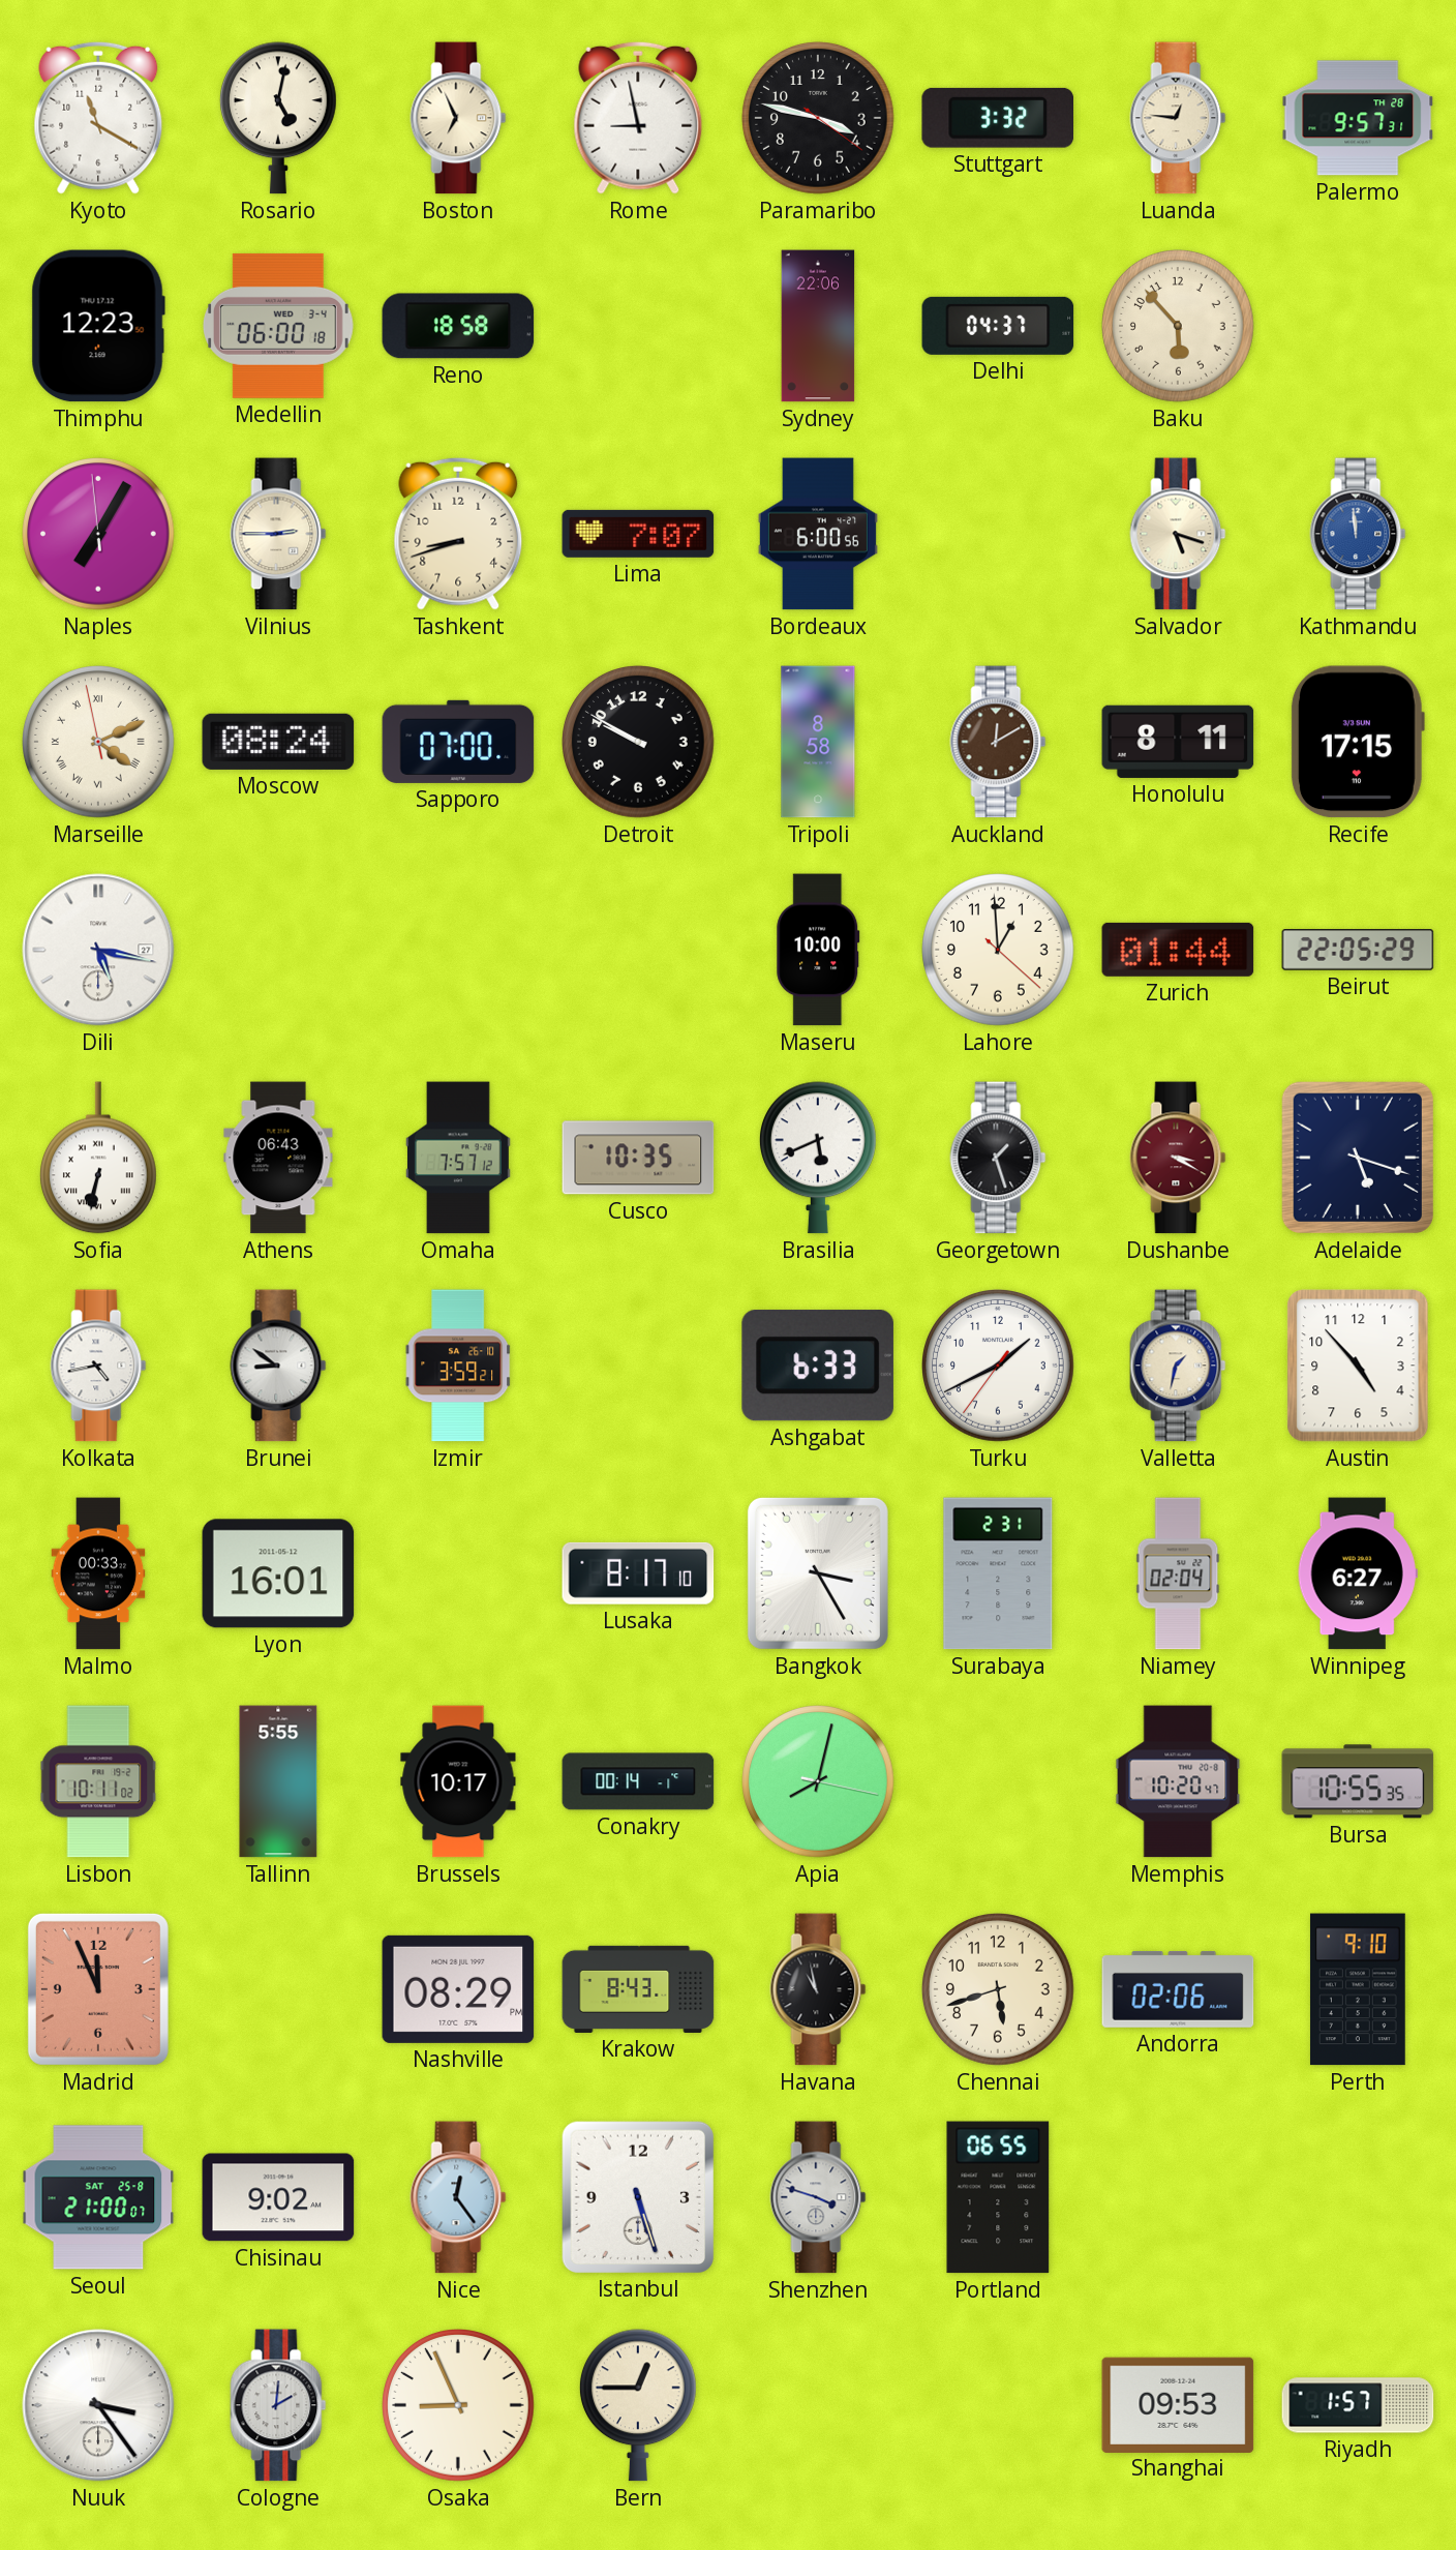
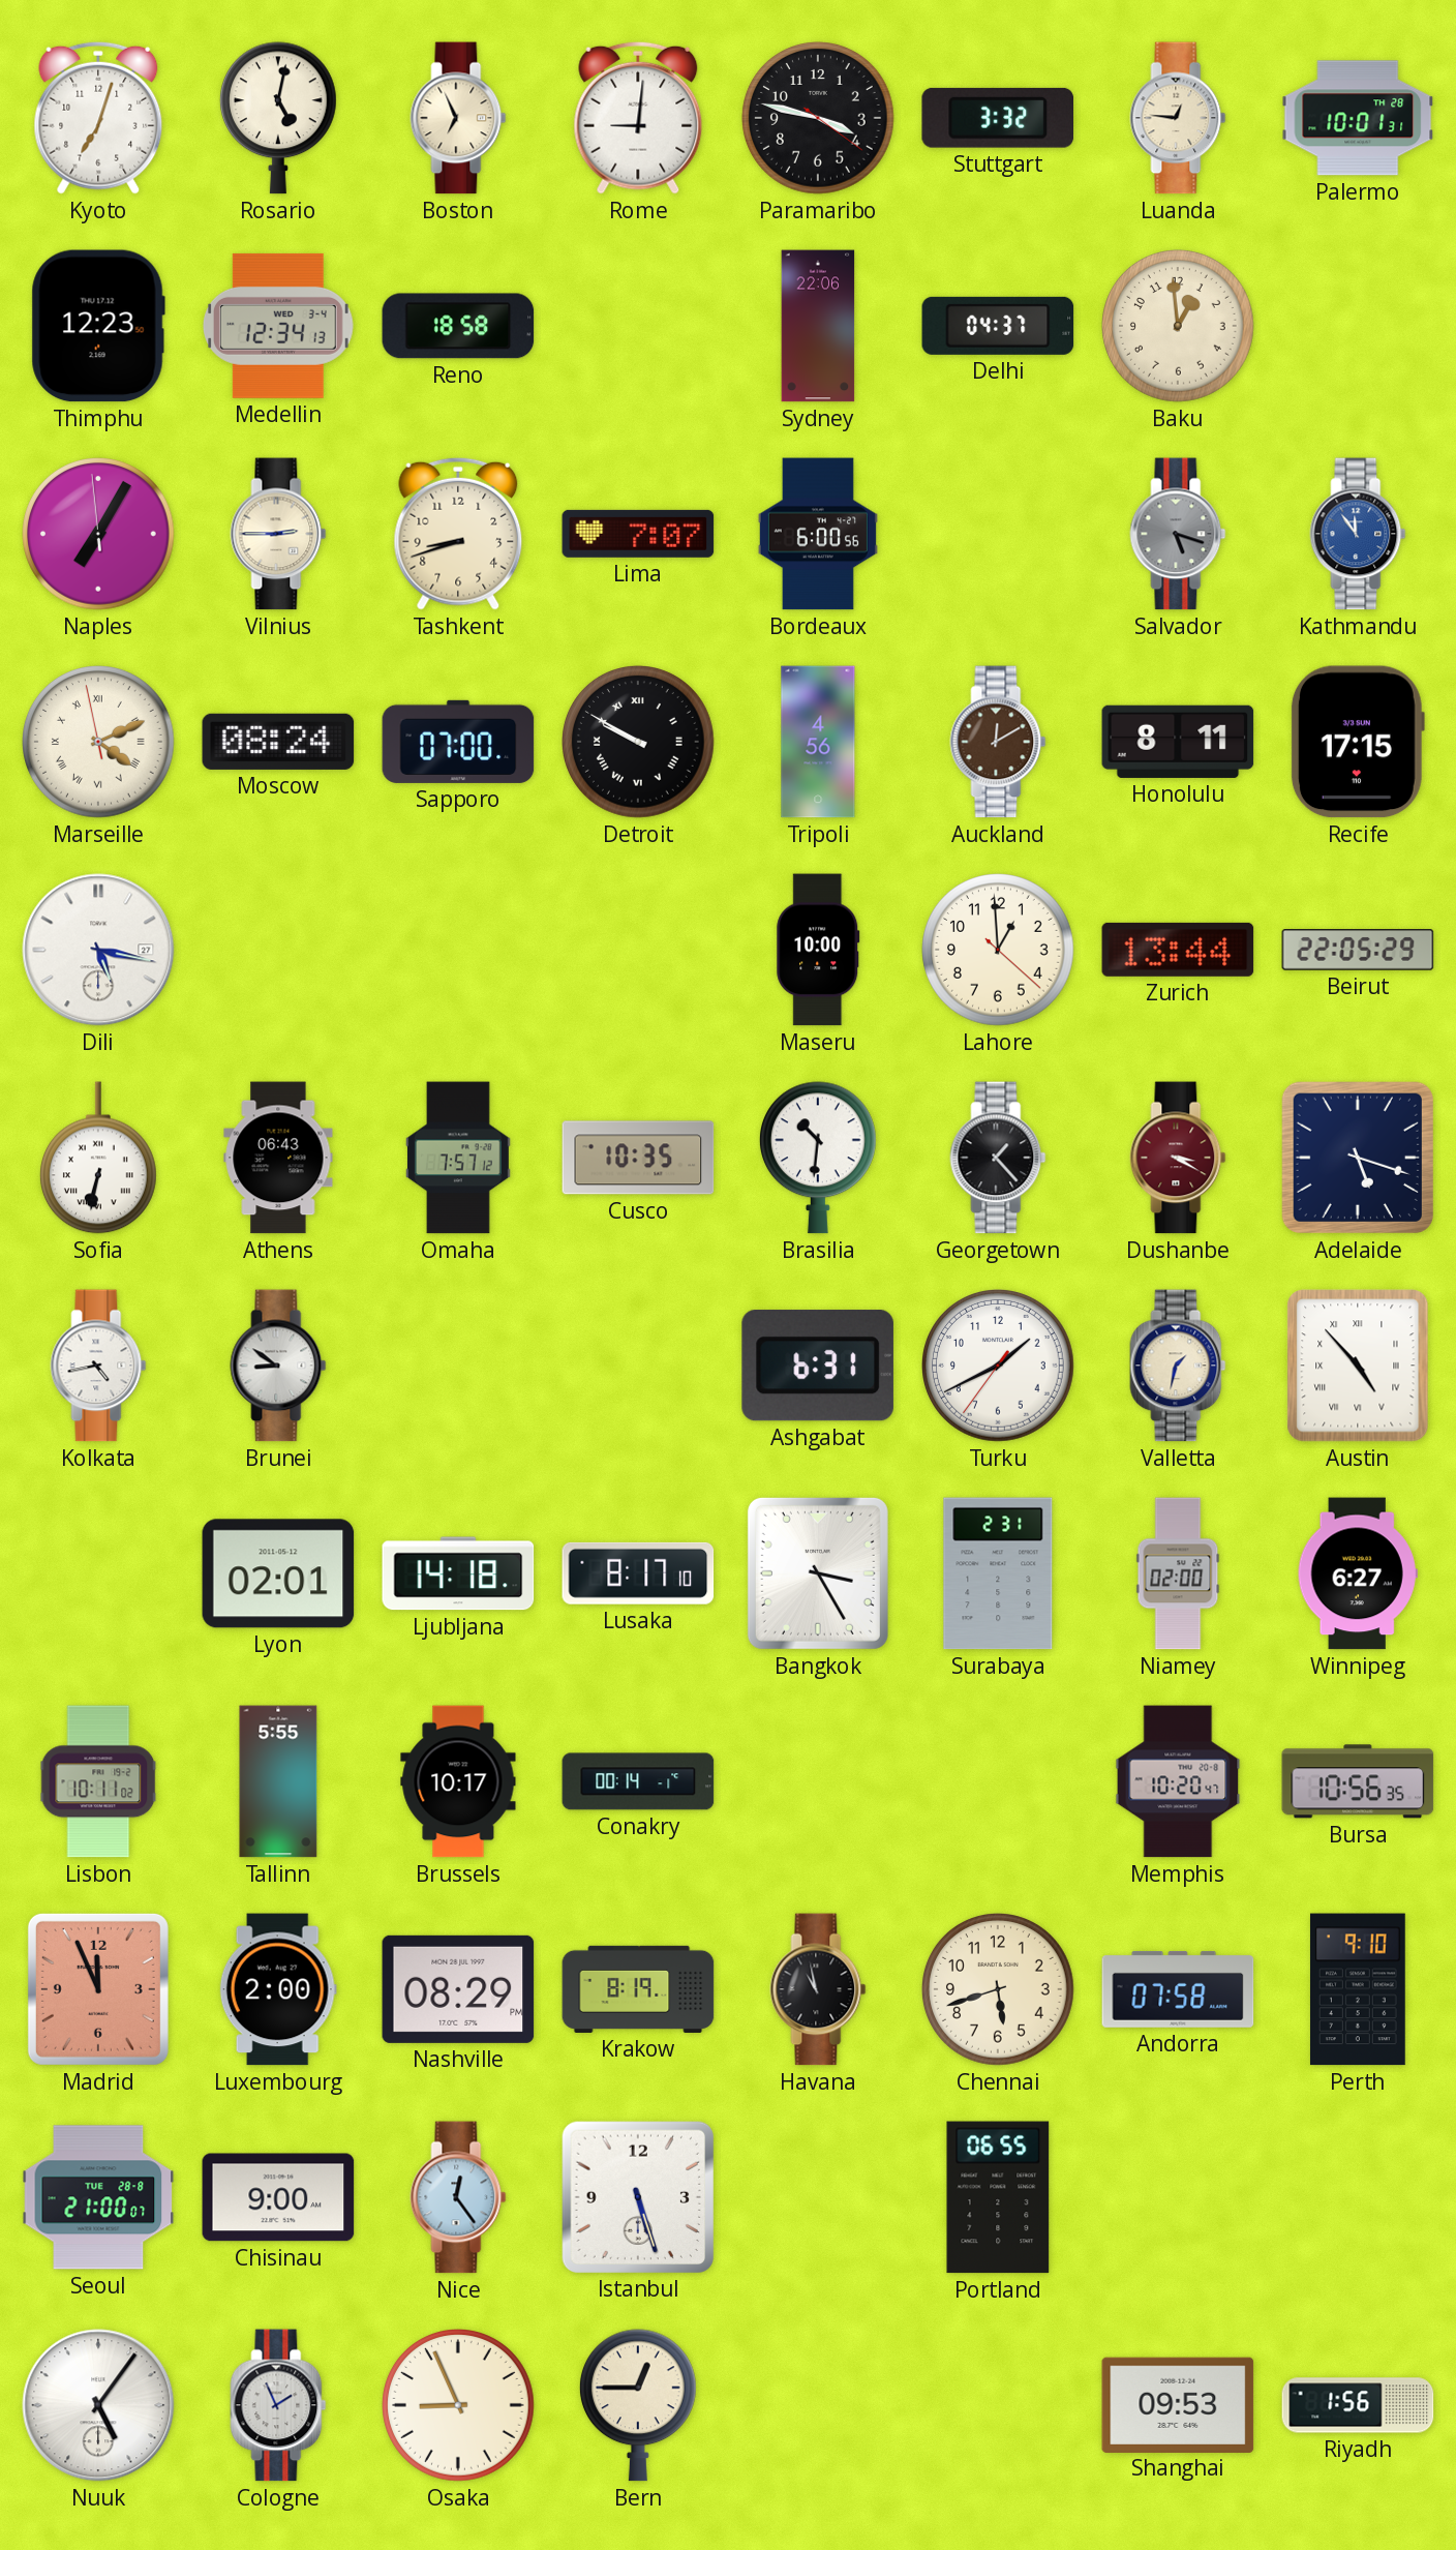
Kyoto: 11:20 -> 7:03 (98, 118)
Rome: 8:58 -> 9:01 (638, 118)
Palermo: 9:57 -> 10:01 (1358, 118)
Medellin: 06:00 -> 12:34 (278, 326)
Baku: 5:53 -> 12:59 (1179, 327)
Salvador dial: cream -> grey (1178, 534)
Kathmandu: 11:59 -> 11:54 (1358, 534)
Detroit numerals: Arabic -> Roman (639, 743)
Tripoli: 8:58 -> 4:56 (818, 742)
Zurich: 01:44 -> 13:44 (1178, 950)
Brasilia: 5:41 -> 10:31 (818, 1158)
Georgetown: 1:27 -> 1:23 (998, 1158)
Izmir: 3:59 -> none (458, 1366)
Ashgabat: 6:33 -> 6:31 (818, 1366)
Austin numerals: Arabic -> Roman (1358, 1366)
Malmo: 00:33 -> none (98, 1573)
Lyon: 16:01 -> 02:01 (278, 1573)
Ljubljana: none -> 14:18 (458, 1573)
Niamey: 02:04 -> 02:00 (1178, 1573)
Apia: 8:02 -> none (819, 1782)
Bursa: 10:55 -> 10:56 (1358, 1781)
Luxembourg: none -> 2:00 (278, 1989)
Krakow: 8:43 -> 8:19 (638, 1989)
Andorra: 02:06 -> 07:58 (1178, 1989)
Seoul date: SAT 25-8 -> TUE 28-8 (98, 2197)
Chisinau: 9:02 -> 9:00 (278, 2197)
Shenzhen: 3:48 -> none (818, 2197)
Nuuk: 3:24 -> 5:06 (98, 2405)
Cologne: 2:01 -> 1:56 (278, 2405)
Riyadh: 1:57 -> 1:56 (1358, 2405)
